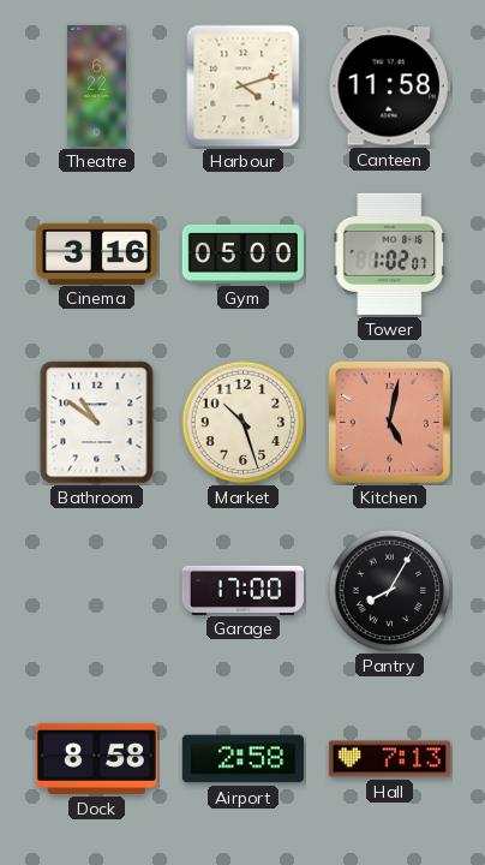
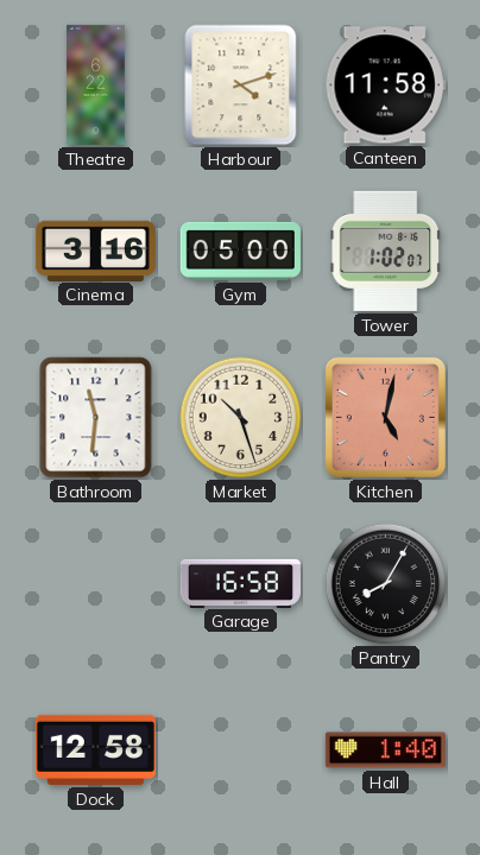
Bathroom: 10:51 -> 11:31 (96, 418)
Garage: 17:00 -> 16:58 (240, 583)
Dock: 8:58 -> 12:58 (95, 749)
Airport: 2:58 -> none (242, 759)
Hall: 7:13 -> 1:40 (385, 750)
